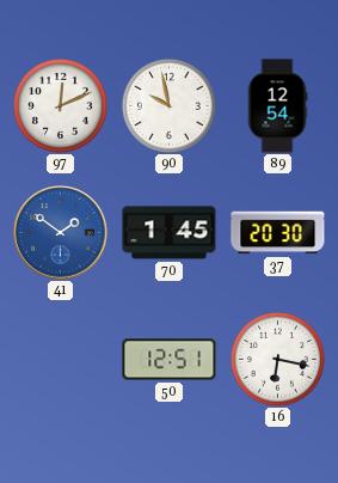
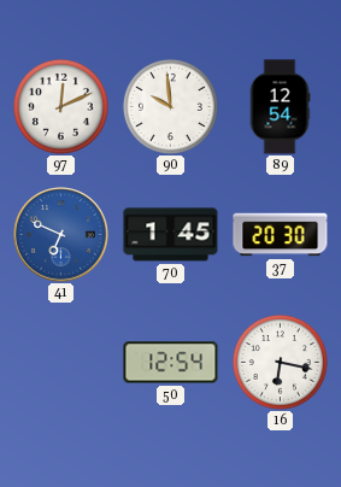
90: 9:58 -> 9:59 (170, 106)
41: 1:51 -> 6:49 (61, 235)
50: 12:51 -> 12:54 (171, 363)
